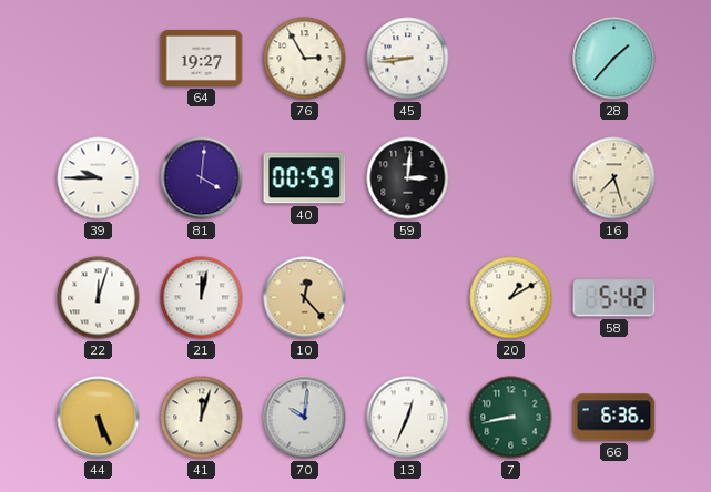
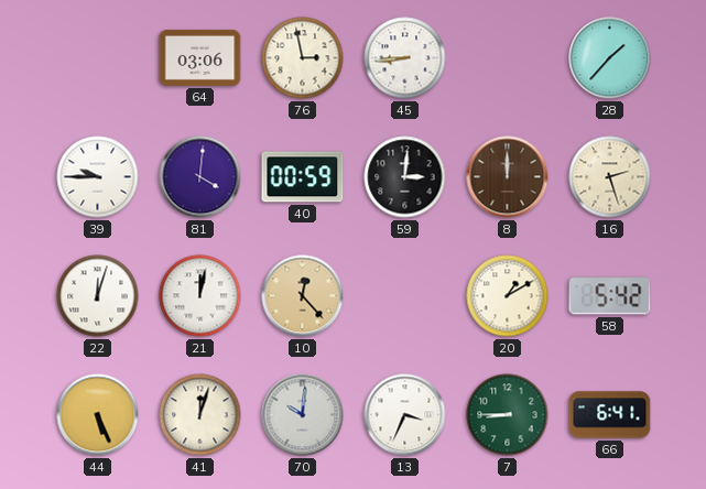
64: 19:27 -> 03:06 (200, 57)
76: 2:55 -> 2:58 (303, 58)
8: none -> 12:00 (508, 177)
16: 7:27 -> 2:27 (610, 177)
13: 12:34 -> 3:34 (405, 415)
7: 8:43 -> 8:45 (508, 415)
66: 6:36 -> 6:41 (610, 415)
